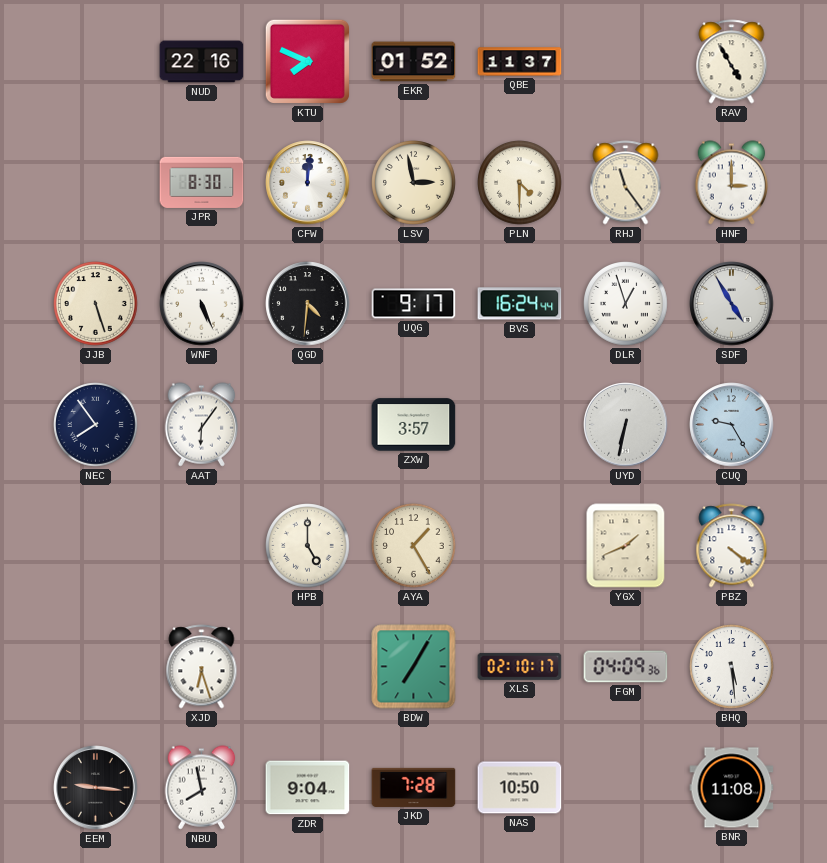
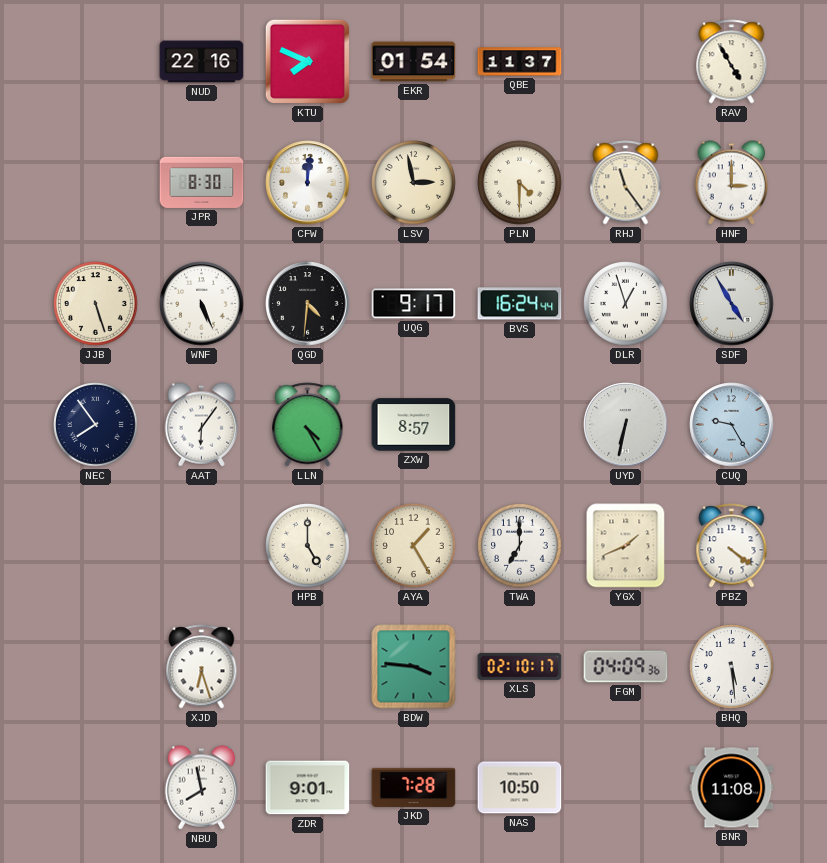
EKR: 01:52 -> 01:54 (414, 62)
LLN: none -> 4:25 (308, 425)
ZXW: 3:57 -> 8:57 (414, 425)
TWA: none -> 7:00 (520, 546)
BDW: 7:05 -> 3:46 (414, 667)
EEM: 9:16 -> none (96, 788)
ZDR: 9:04 -> 9:01 (308, 788)
